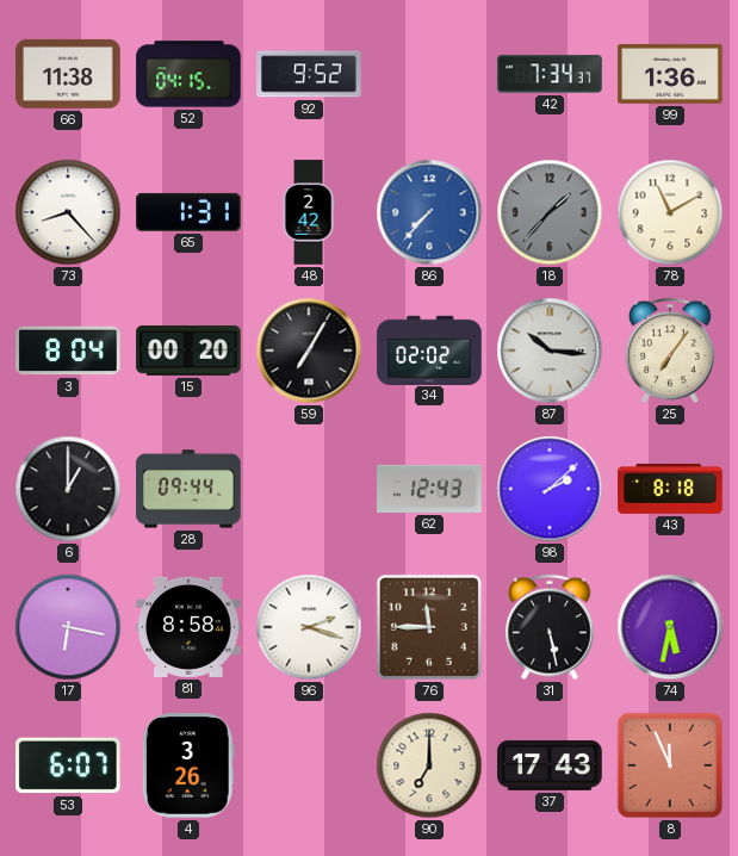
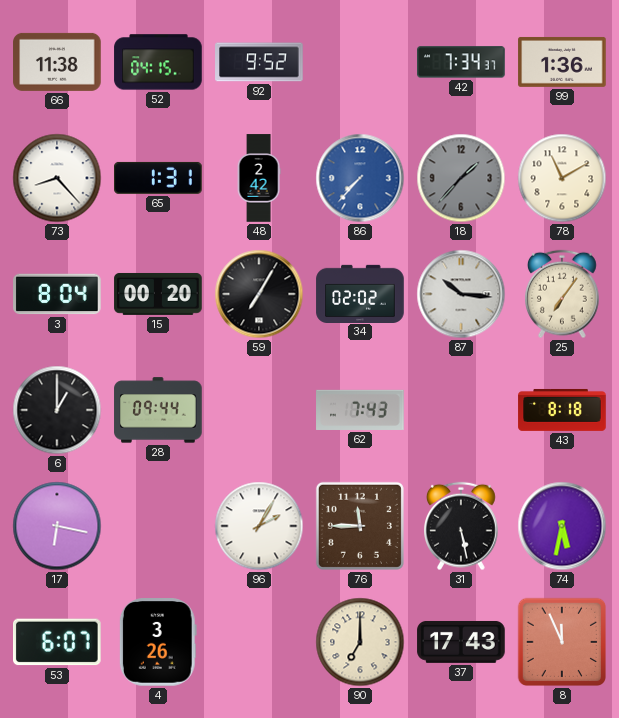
62: 12:43 -> 7:43 (360, 410)
98: 2:08 -> none (550, 489)
81: 8:58 -> none (188, 627)
96: 2:18 -> 2:05 (259, 526)
